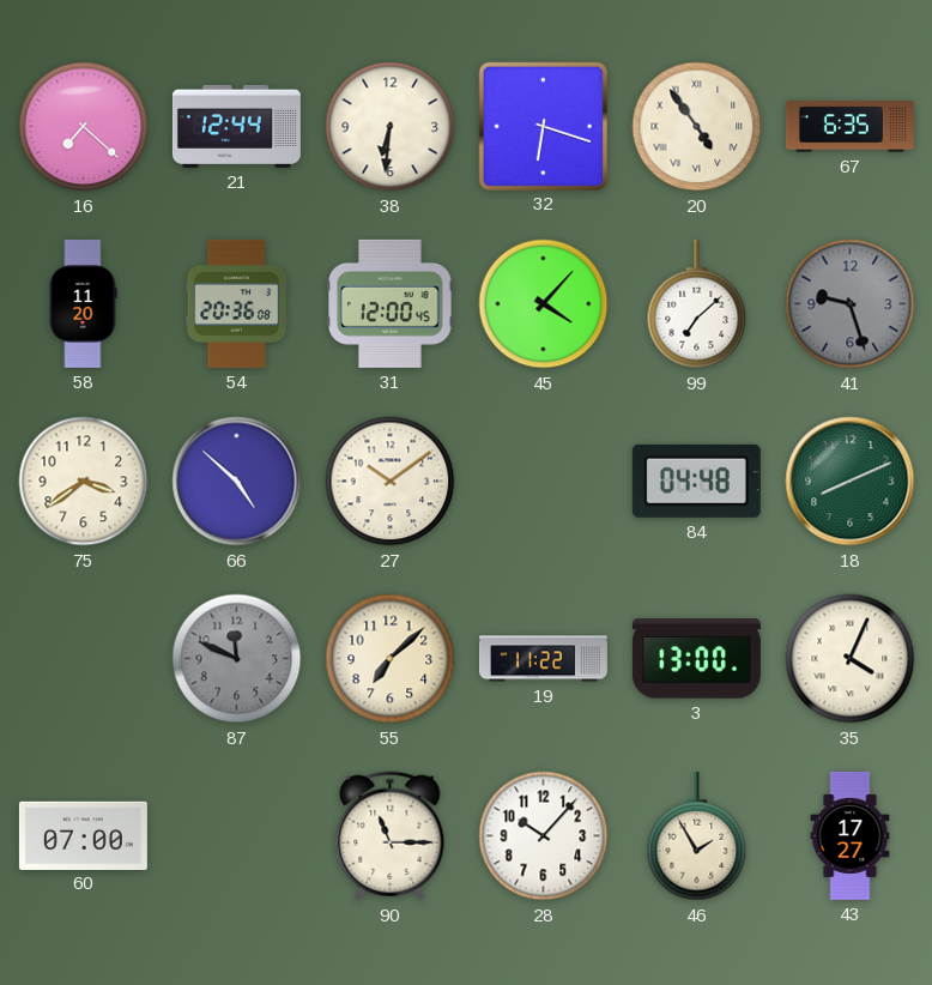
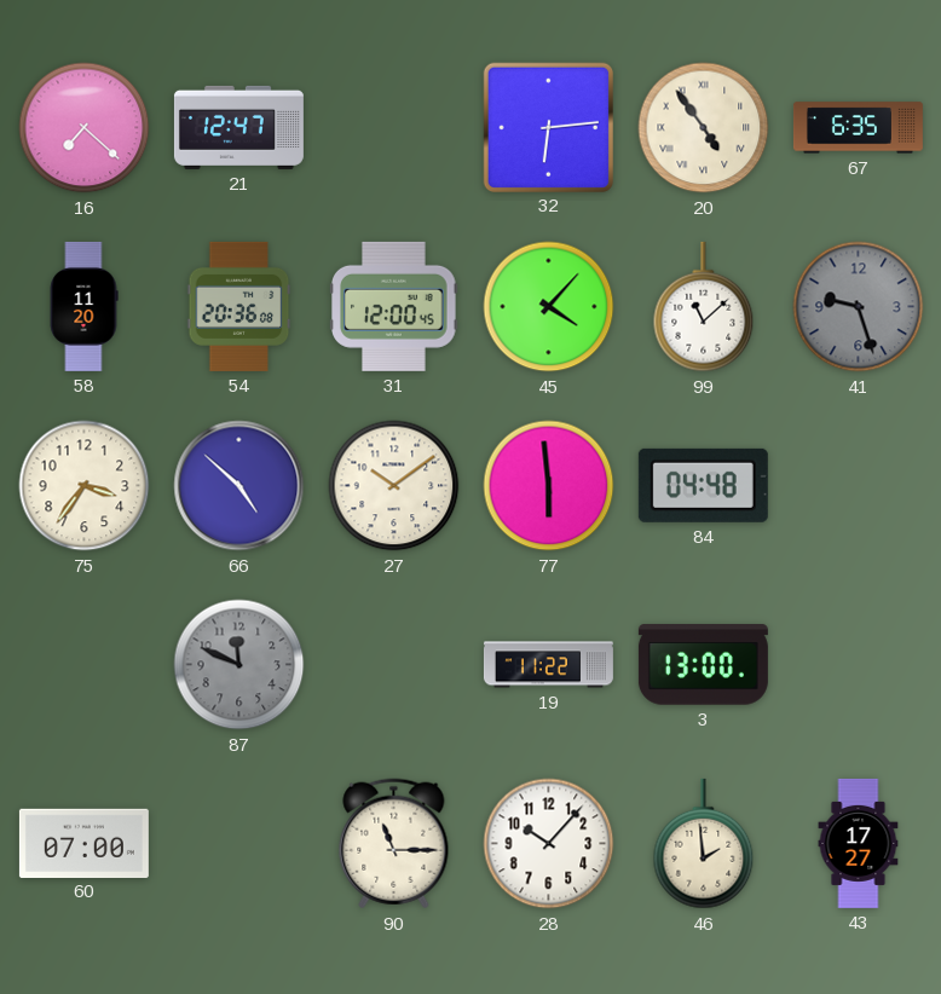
21: 12:44 -> 12:47 (238, 127)
38: 6:31 -> none (391, 127)
32: 6:18 -> 6:14 (548, 127)
99: 7:08 -> 11:08 (704, 307)
75: 3:39 -> 3:36 (85, 486)
77: none -> 5:59 (549, 486)
18: 8:11 -> none (851, 482)
55: 7:08 -> none (391, 659)
35: 4:04 -> none (851, 659)
46: 1:55 -> 1:59 (704, 844)
